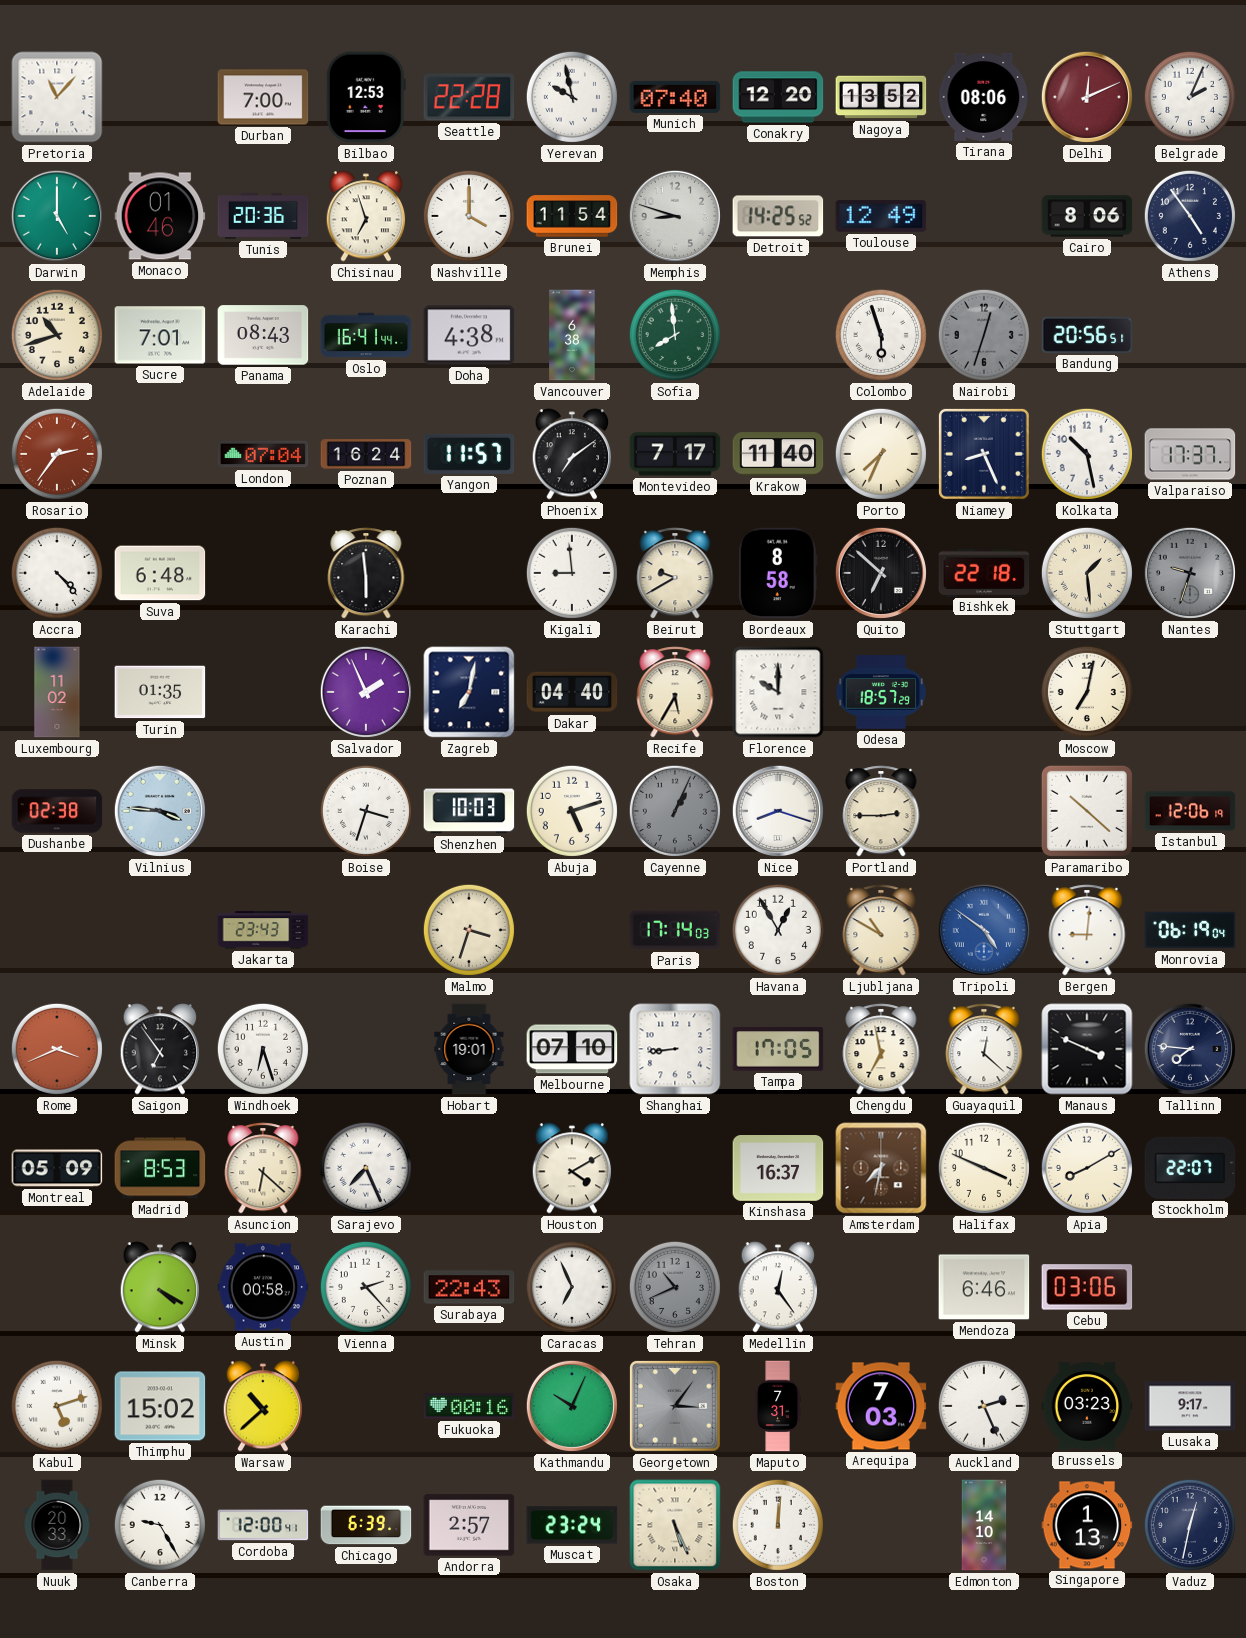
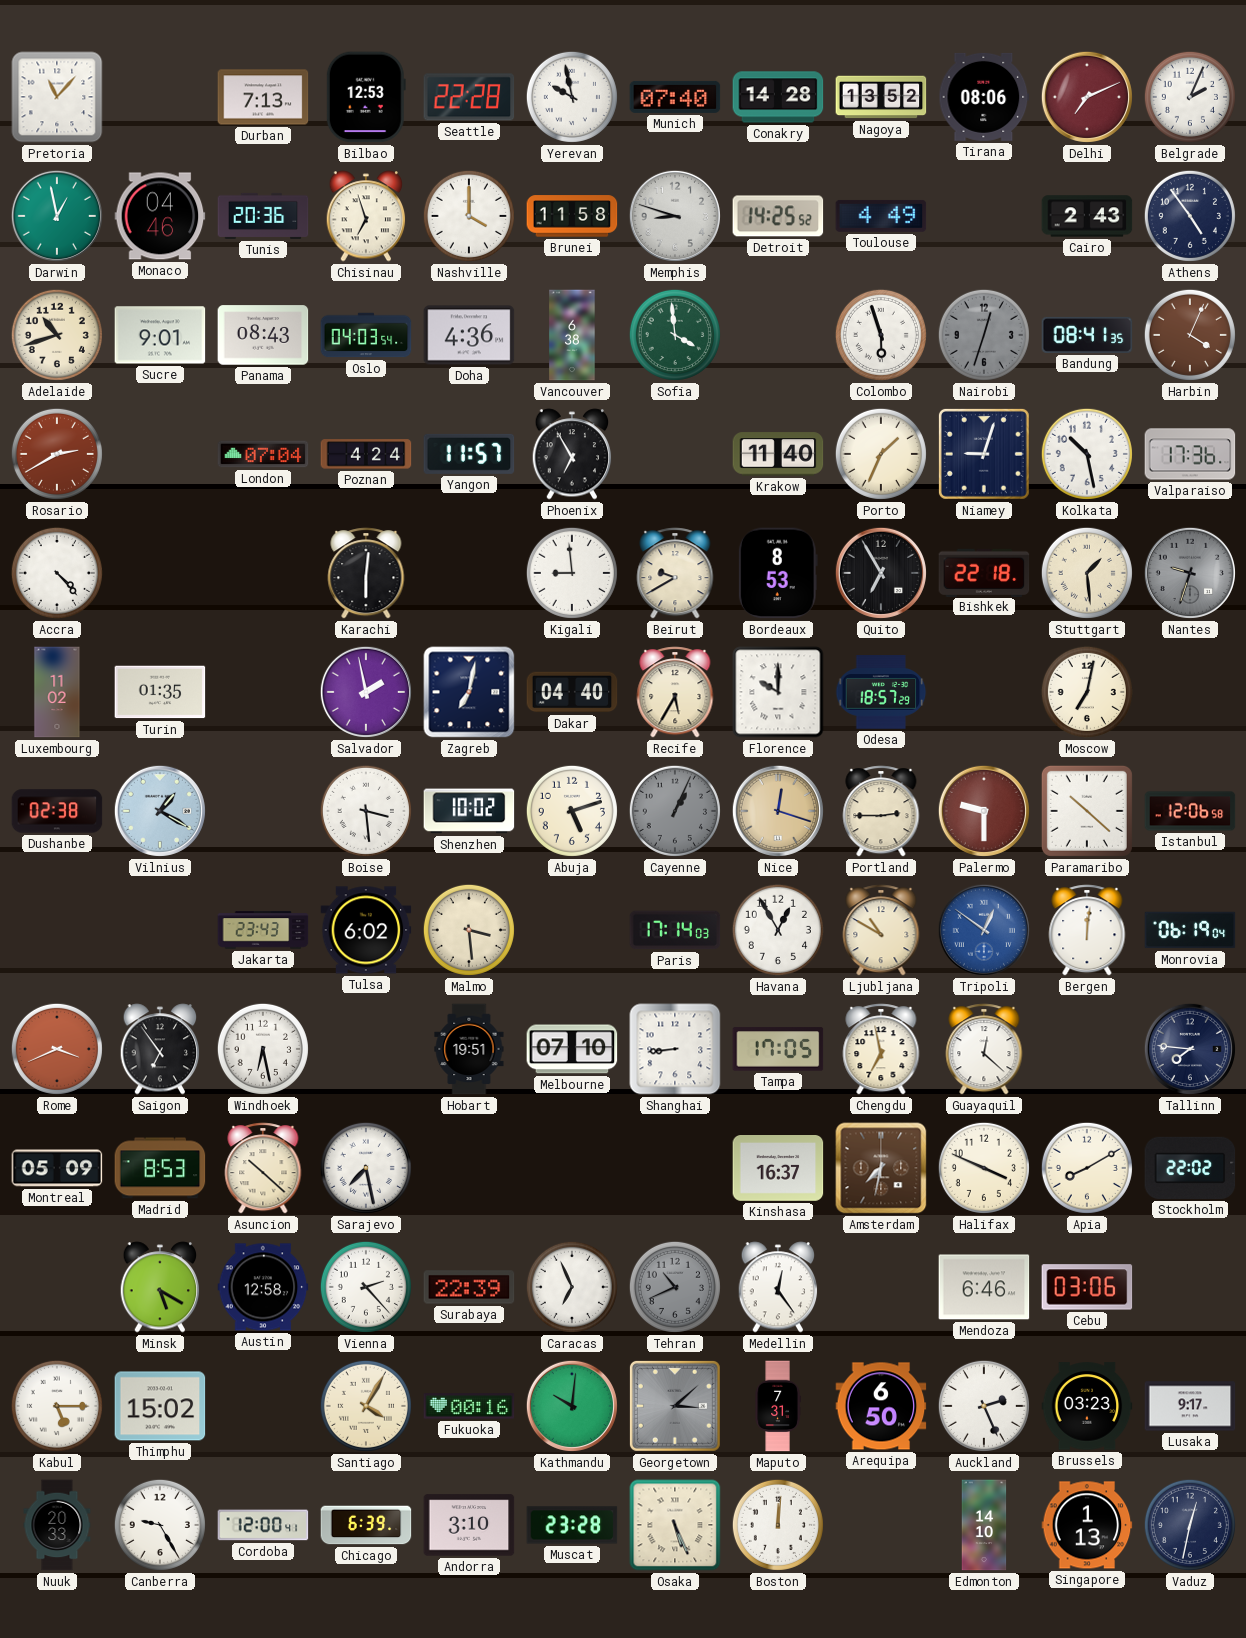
Durban: 7:00 -> 7:13 (263, 97)
Conakry: 12:20 -> 14:28 (778, 97)
Delhi: 12:11 -> 7:11 (1087, 97)
Darwin: 5:00 -> 12:58 (57, 216)
Monaco: 01:46 -> 04:46 (160, 216)
Brunei: 11:54 -> 11:58 (572, 216)
Toulouse: 12:49 -> 4:49 (881, 216)
Cairo: 8:06 -> 2:43 (1087, 216)
Sucre: 7:01 -> 9:01 (160, 335)
Oslo: 16:41 -> 04:03 (366, 335)
Doha: 4:38 -> 4:36 (469, 335)
Sofia: 7:59 -> 3:59 (675, 335)
Bandung: 20:56 -> 08:41 (1087, 335)
Harbin: none -> 4:04 (1190, 335)
Rosario: 2:36 -> 2:40 (57, 454)
Poznan: 16:24 -> 4:24 (366, 454)
Phoenix: 7:09 -> 6:55 (572, 454)
Montevideo: 7:17 -> none (675, 454)
Porto: 7:34 -> 1:34 (881, 454)
Niamey: 8:26 -> 9:03 (984, 454)
Valparaiso: 17:37 -> 17:36 (1190, 454)
Suva: 6:48 -> none (160, 573)
Karachi: 5:59 -> 6:01 (366, 573)
Bordeaux: 8:58 -> 8:53 (778, 573)
Quito: 6:52 -> 6:55 (881, 573)
Salvador: 1:56 -> 1:58 (366, 692)
Vilnius: 3:46 -> 1:20 (160, 811)
Boise: 3:33 -> 3:29 (366, 811)
Shenzhen: 10:03 -> 10:02 (469, 811)
Nice: 8:18 -> 12:18 (778, 811)
Nice dial: white -> champagne (778, 811)
Palermo: none -> 9:30 (984, 811)
Istanbul: 12:06:19 -> 12:06:58 (1190, 811)
Tulsa: none -> 6:02 (366, 930)
Malmo: 3:33 -> 3:29 (469, 930)
Tripoli: 4:51 -> 12:51 (984, 930)
Bergen: 9:01 -> 12:01 (1087, 930)
Windhoek: 6:27 -> 6:28 (263, 1049)
Hobart: 19:01 -> 19:51 (469, 1049)
Manaus: 3:49 -> none (1087, 1049)
Asuncion: 6:22 -> 10:22 (263, 1168)
Sarajevo: 7:26 -> 7:28 (366, 1168)
Houston: 4:10 -> none (572, 1168)
Stockholm: 22:07 -> 22:02 (1190, 1168)
Minsk: 4:20 -> 5:20 (160, 1287)
Austin: 00:58 -> 12:58 (263, 1287)
Surabaya: 22:43 -> 22:39 (469, 1287)
Kabul: 5:12 -> 5:15 (57, 1406)
Warsaw: 10:38 -> none (263, 1406)
Santiago: none -> 4:05 (366, 1406)
Kathmandu: 10:04 -> 10:01 (572, 1406)
Georgetown: 3:06 -> 3:08 (675, 1406)
Arequipa: 7:03 -> 6:50 (881, 1406)
Andorra: 2:57 -> 3:10 (469, 1525)
Muscat: 23:24 -> 23:28 (572, 1525)
